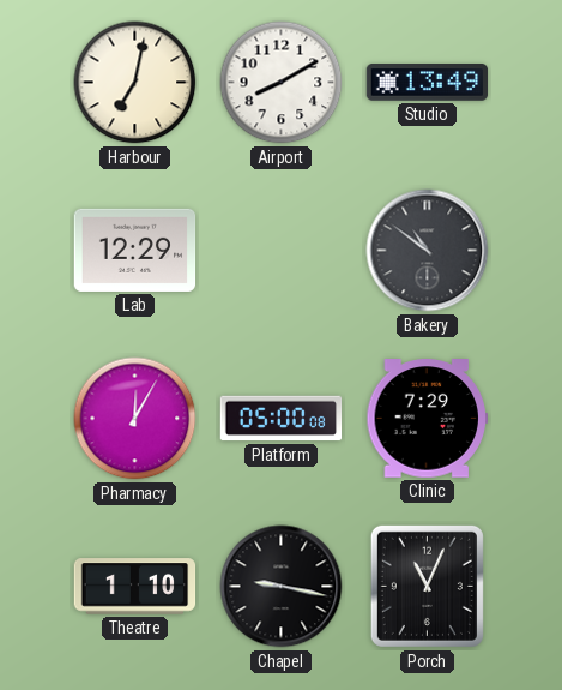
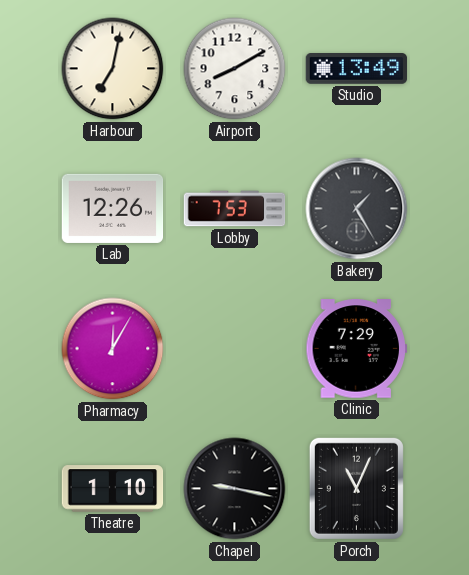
Lab: 12:29 -> 12:26 (113, 208)
Lobby: none -> 7:53 (235, 209)
Bakery: 10:51 -> 1:25 (357, 209)
Platform: 05:00 -> none (282, 419)
